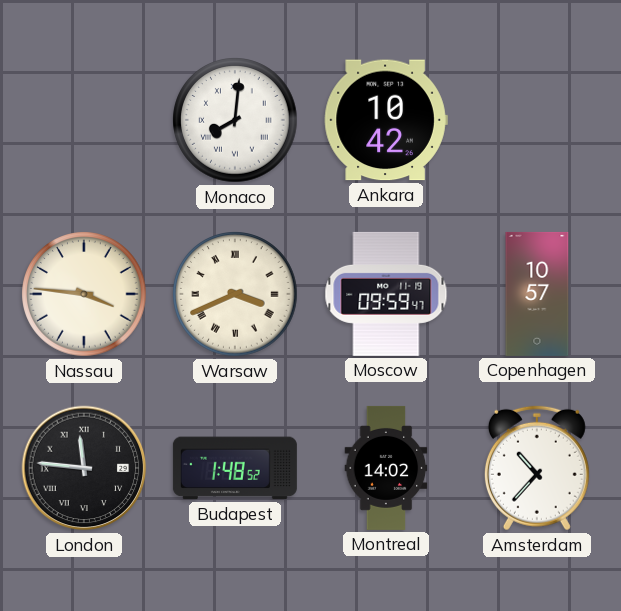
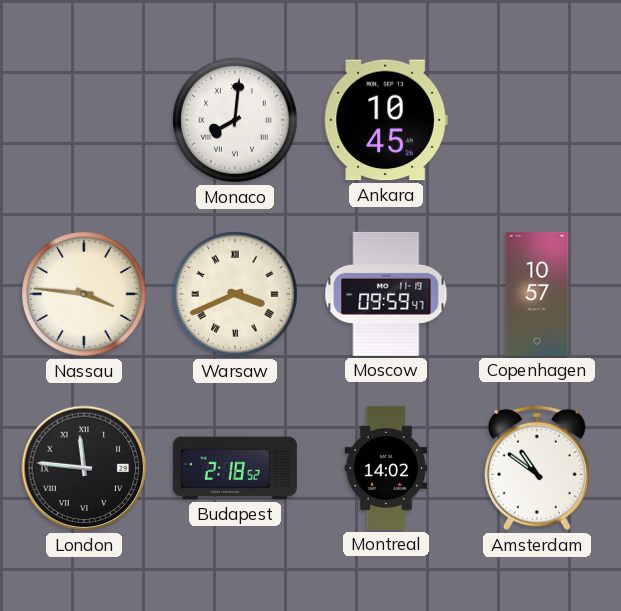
Ankara: 10:42 -> 10:45 (386, 120)
Budapest: 1:48 -> 2:18 (235, 468)
Amsterdam: 10:37 -> 10:51 (537, 468)
